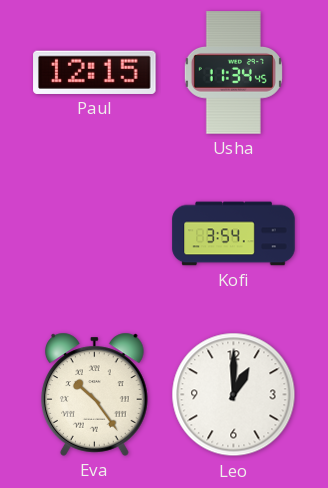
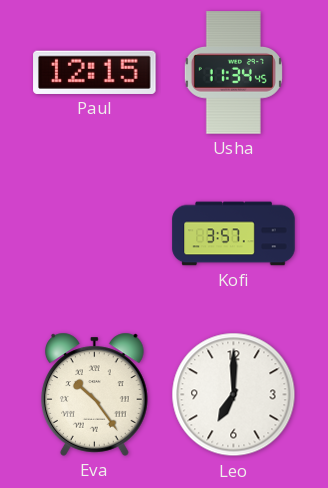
Kofi: 3:54 -> 3:57 (234, 234)
Leo: 1:00 -> 7:00 (234, 395)
